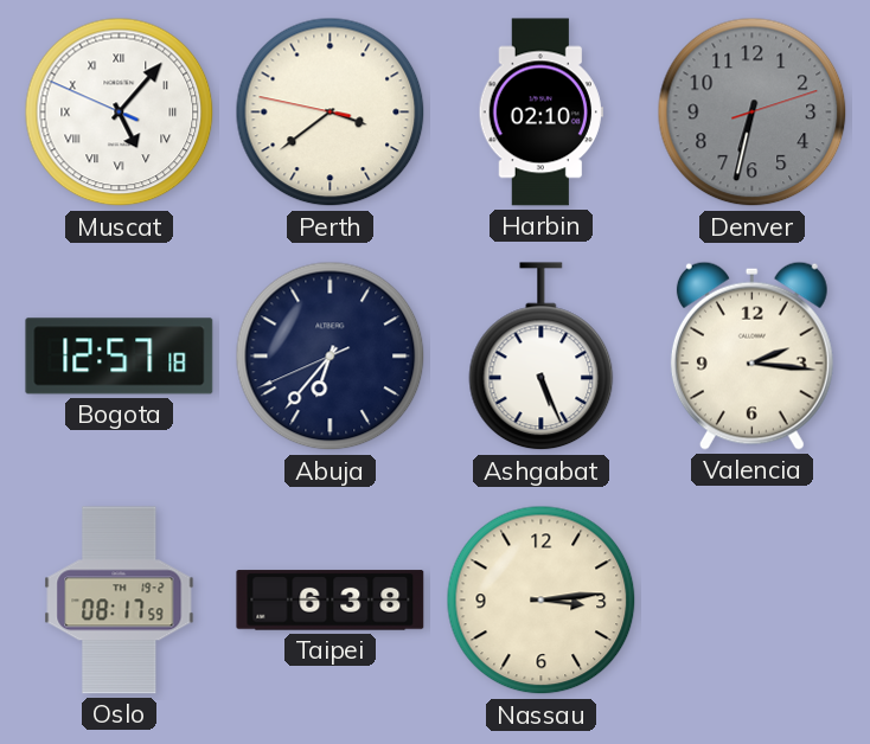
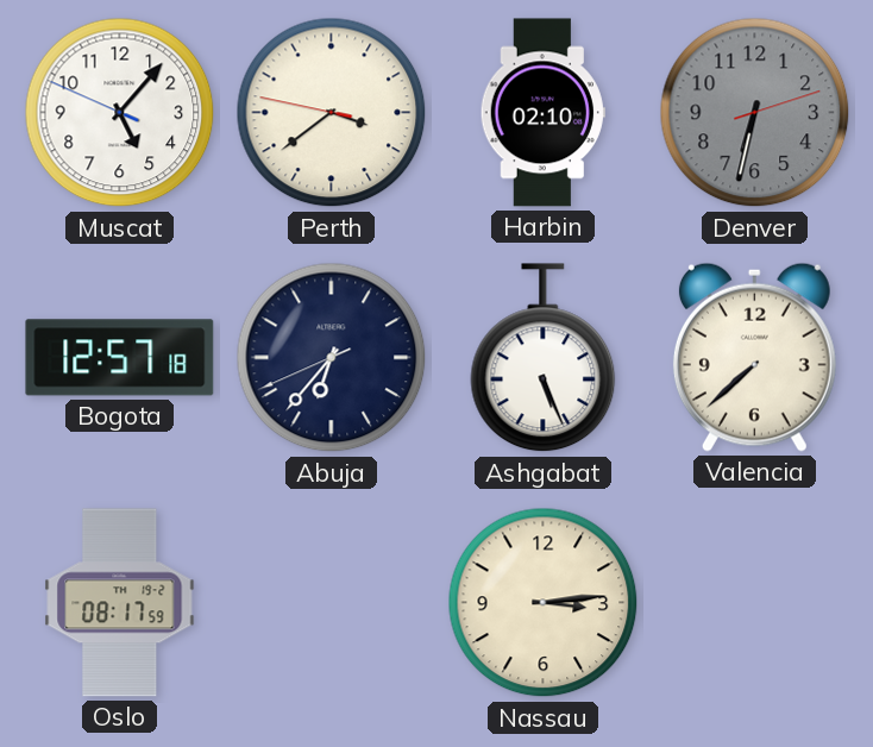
Muscat numerals: Roman -> Arabic (120, 113)
Valencia: 2:16 -> 7:38 (754, 357)
Taipei: 6:38 -> none (331, 601)
